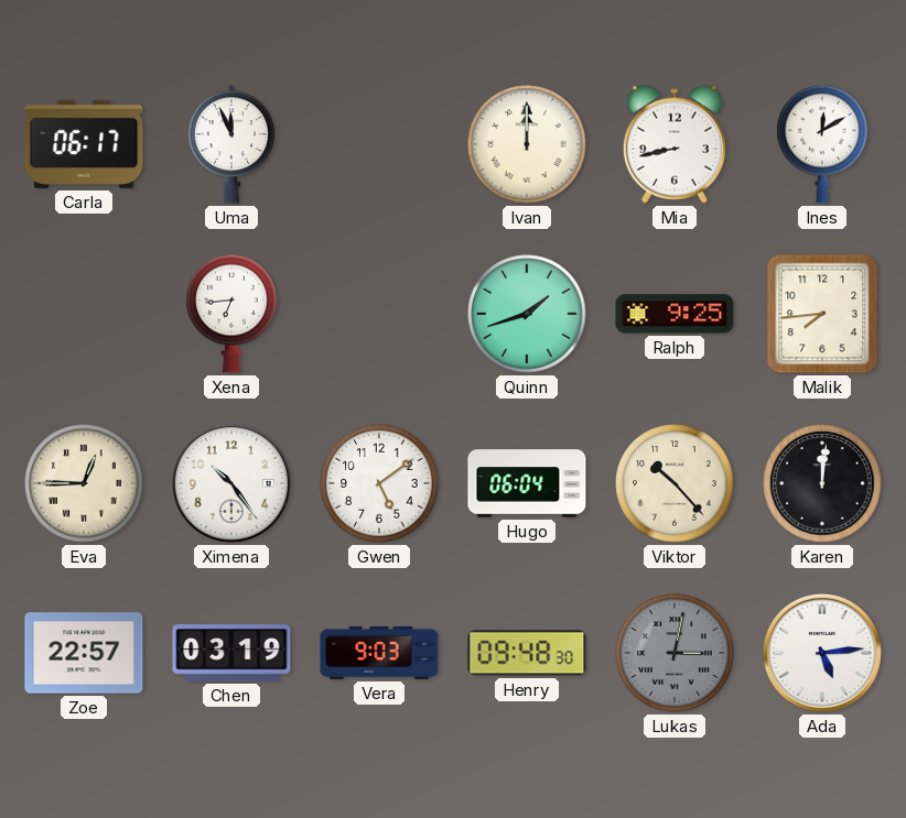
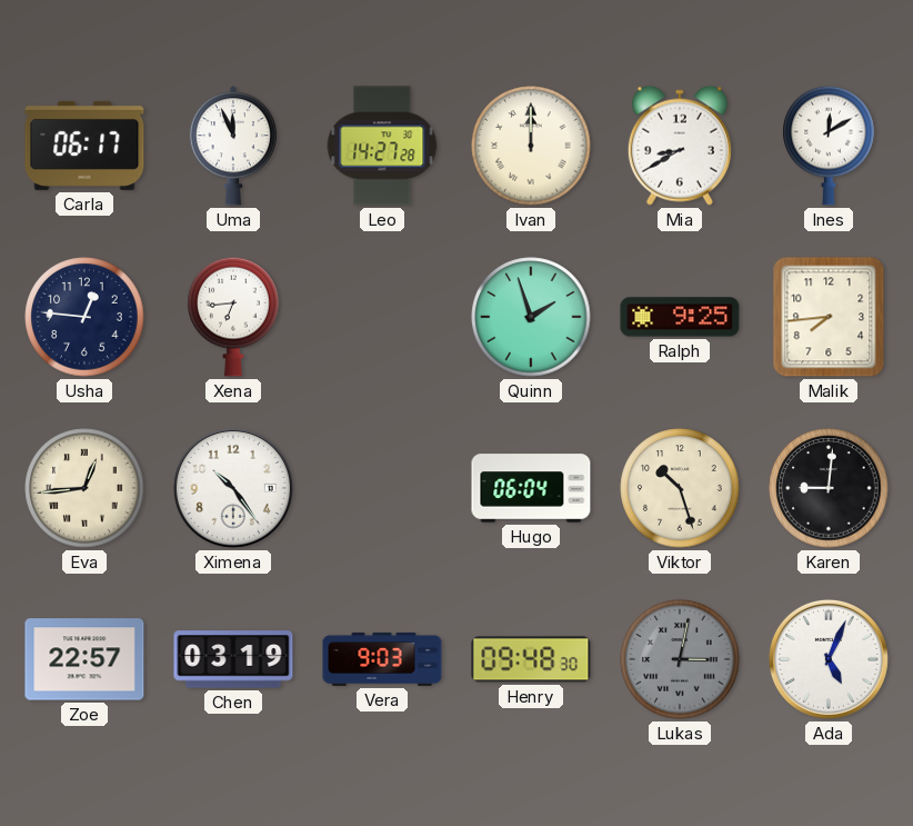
Leo: none -> 14:27 (382, 146)
Mia: 8:43 -> 8:40 (680, 146)
Usha: none -> 12:46 (84, 317)
Quinn: 1:42 -> 1:57 (531, 317)
Eva: 12:45 -> 12:44 (84, 488)
Gwen: 5:09 -> none (379, 483)
Viktor: 10:23 -> 10:27 (680, 488)
Karen: 12:01 -> 9:01 (829, 488)
Ada: 5:14 -> 5:04 (829, 659)
